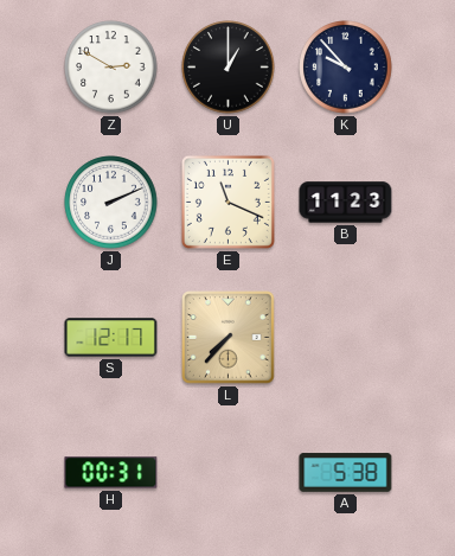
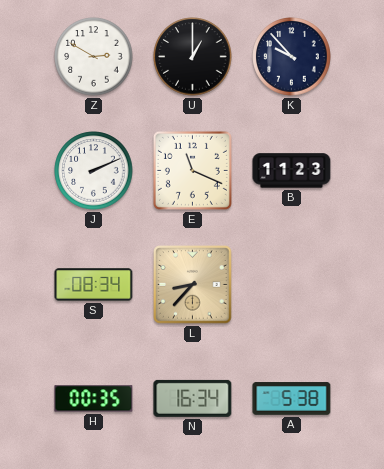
S: 12:17 -> 08:34 (94, 285)
L: 7:37 -> 8:37 (193, 285)
H: 00:31 -> 00:35 (94, 399)
N: none -> 16:34 (193, 398)
